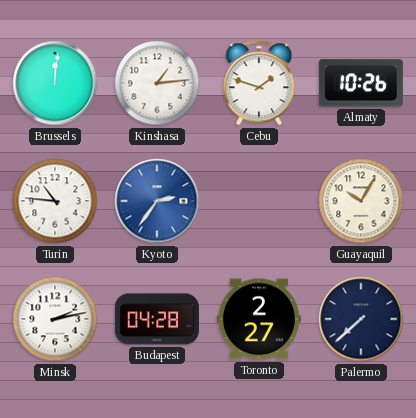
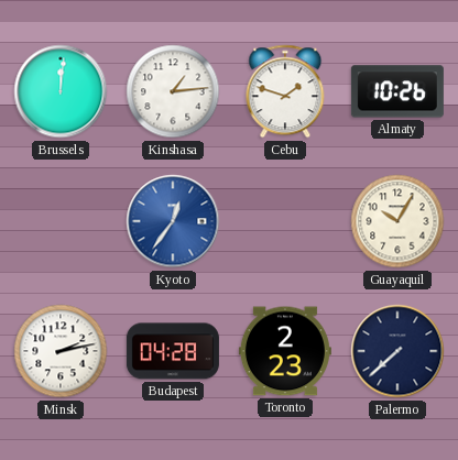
Turin: 10:46 -> none (55, 201)
Kyoto: 2:36 -> 12:36 (173, 221)
Toronto: 2:27 -> 2:23 (285, 351)
